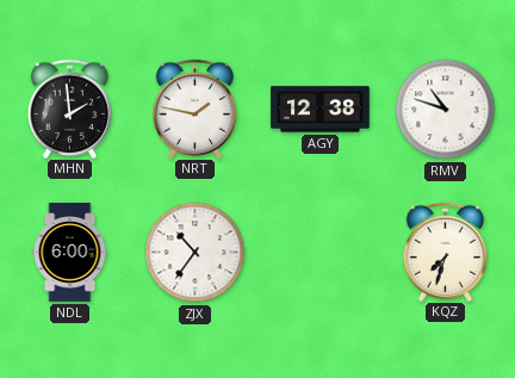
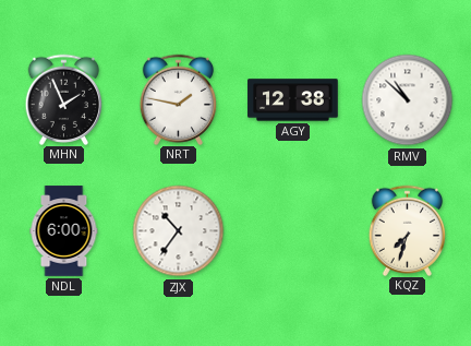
MHN: 1:59 -> 1:56 (64, 99)
RMV: 10:48 -> 10:52 (408, 100)
